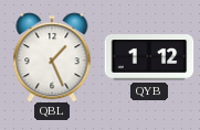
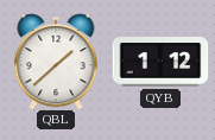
QBL: 1:26 -> 1:38 (56, 62)
